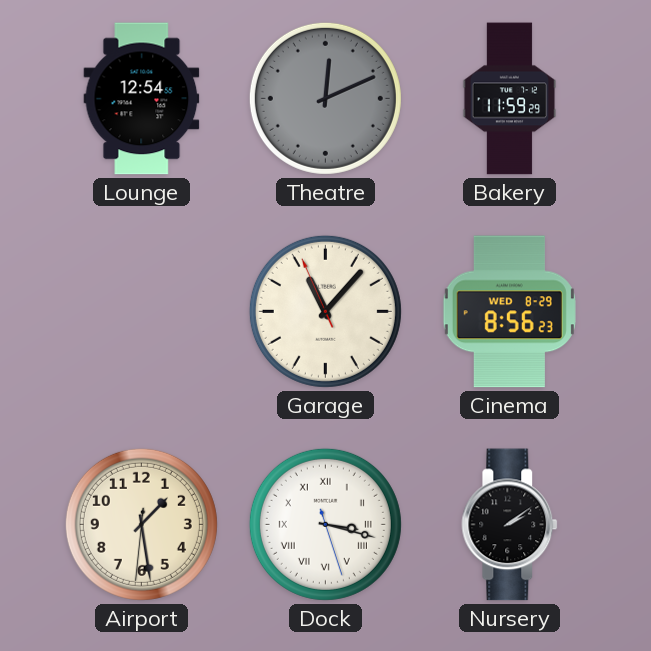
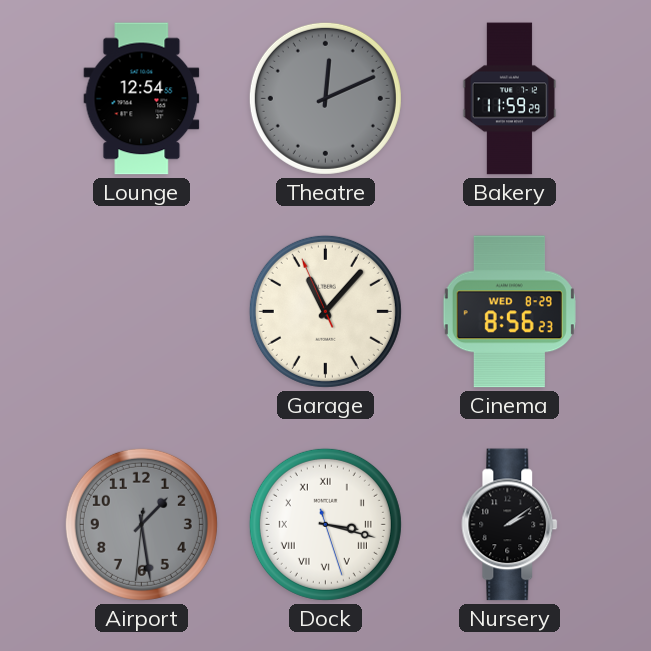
Airport dial: cream -> grey (141, 524)
